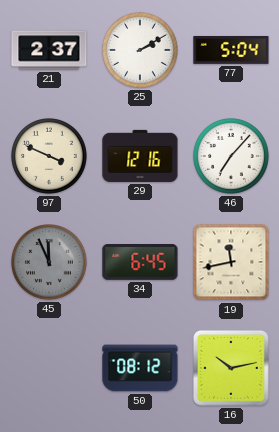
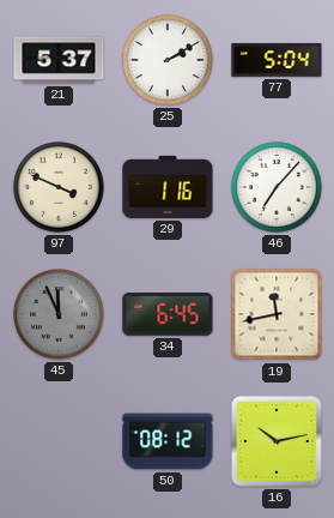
21: 2:37 -> 5:37 (59, 60)
29: 12:16 -> 1:16 (168, 187)
